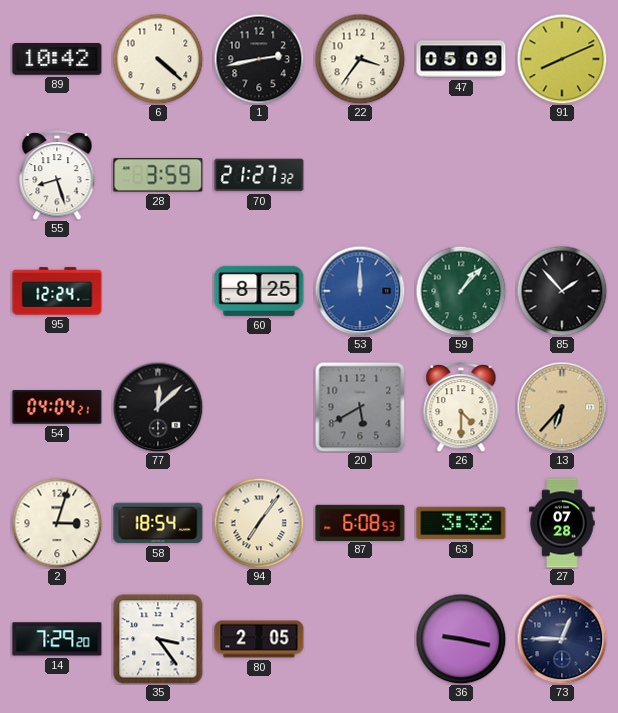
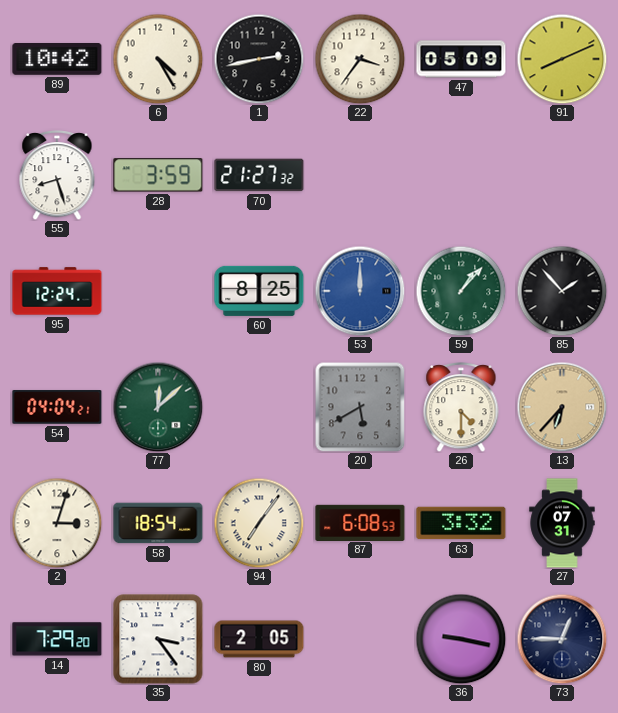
6: 4:22 -> 4:25 (158, 59)
77 dial: black -> green (158, 407)
27: 07:28 -> 07:31 (562, 523)
